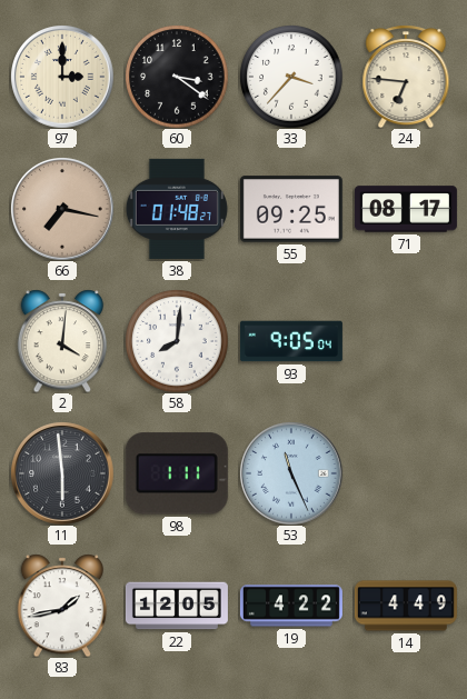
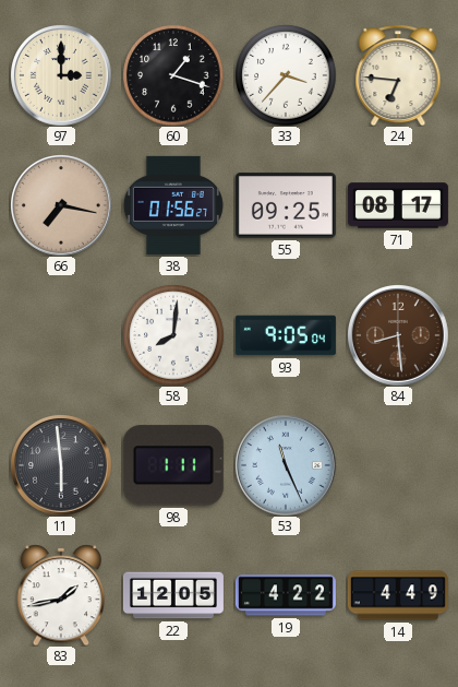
60: 3:21 -> 1:18 (173, 75)
38: 01:48 -> 01:56 (173, 205)
2: 4:01 -> none (62, 341)
84: none -> 8:29 (398, 335)
